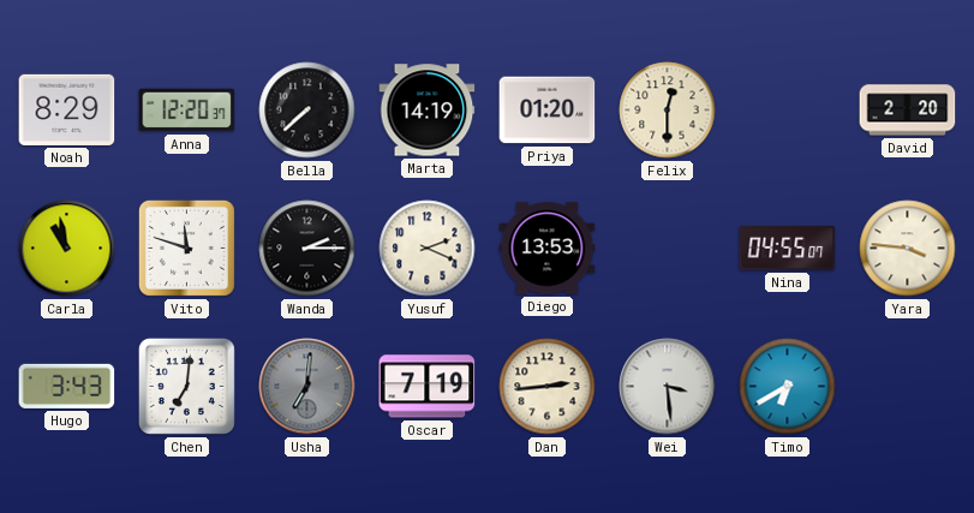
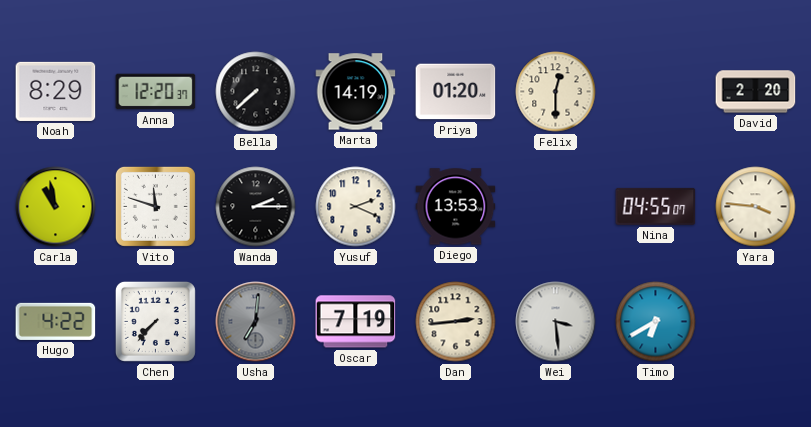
Hugo: 3:43 -> 4:22 (56, 321)
Chen: 7:01 -> 7:37 (155, 321)
